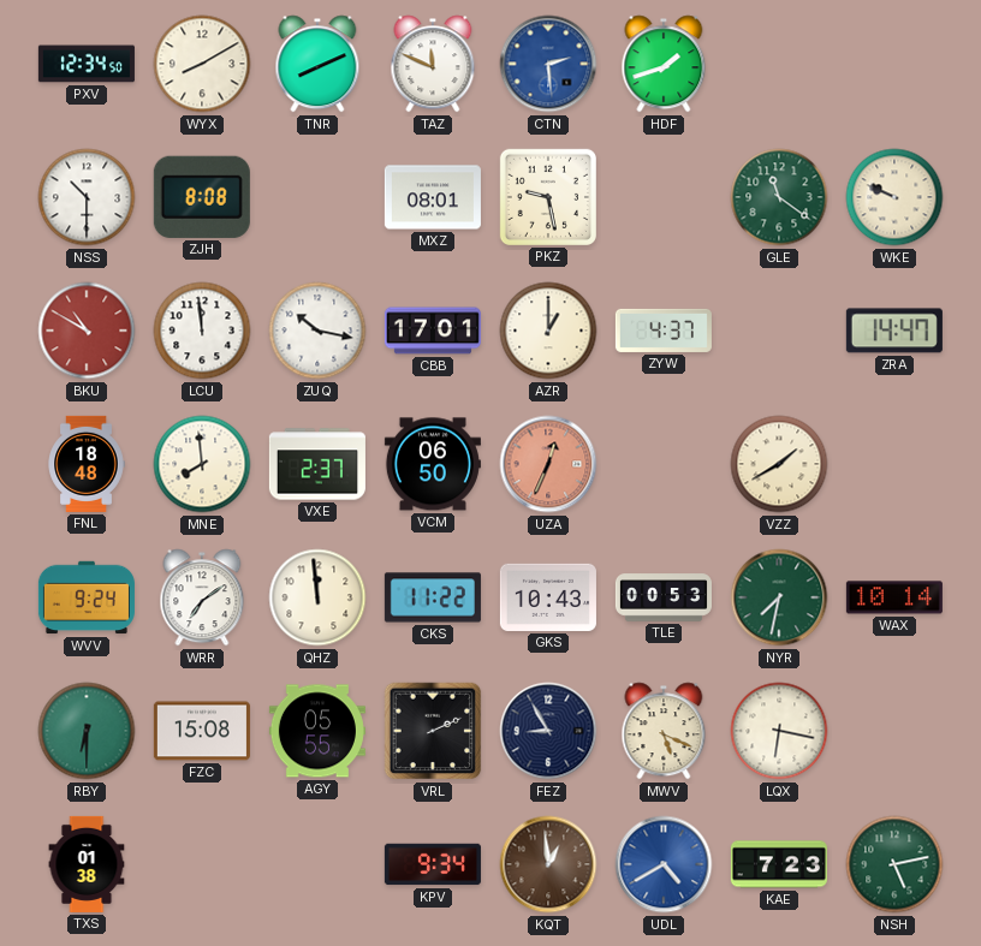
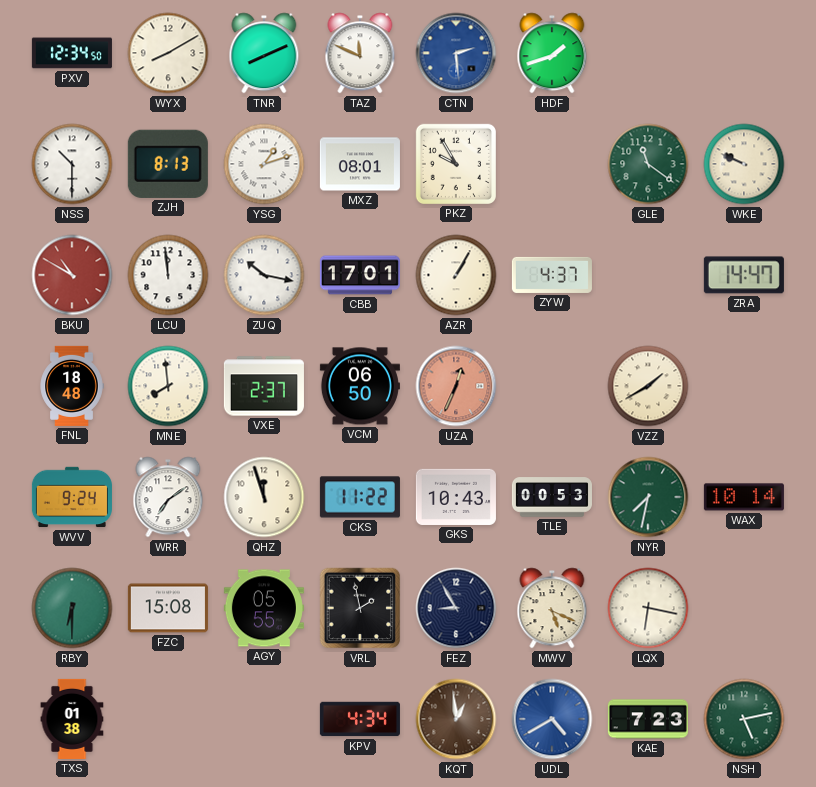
ZJH: 8:08 -> 8:13 (168, 164)
YSG: none -> 1:12 (264, 164)
PKZ: 9:28 -> 9:55 (456, 164)
AZR: 1:00 -> 1:05 (456, 275)
QHZ: 11:59 -> 11:57 (264, 497)
VRL: 2:11 -> 1:58 (360, 608)
KPV: 9:34 -> 4:34 (360, 719)
